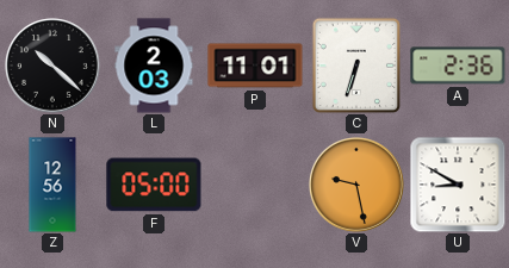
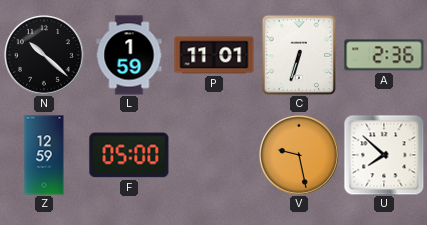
L: 2:03 -> 1:59 (129, 55)
Z: 12:56 -> 12:59 (44, 155)
U: 8:50 -> 7:52 (384, 155)
